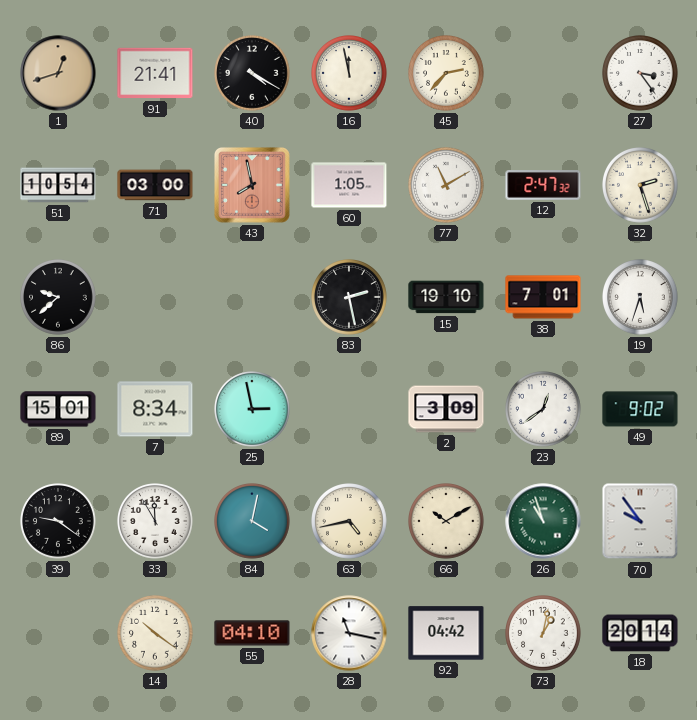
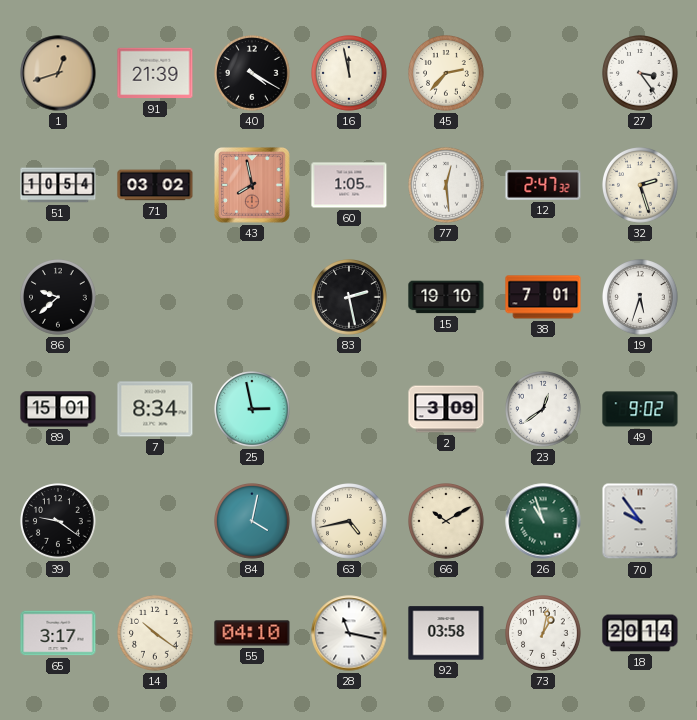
91: 21:41 -> 21:39 (155, 73)
71: 03:00 -> 03:02 (155, 185)
77: 11:10 -> 12:29 (447, 186)
33: 11:55 -> none (156, 522)
65: none -> 3:17 (58, 633)
92: 04:42 -> 03:58 (446, 633)
